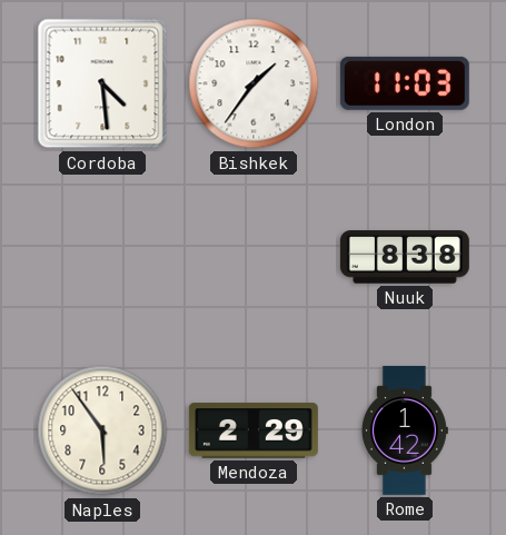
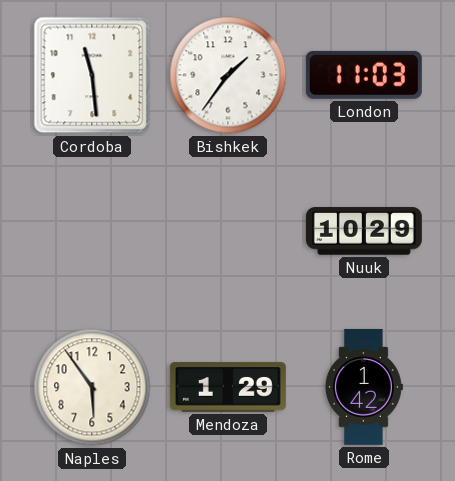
Cordoba: 4:29 -> 11:29 (92, 75)
Nuuk: 8:38 -> 10:29 (364, 231)
Mendoza: 2:29 -> 1:29 (228, 387)
